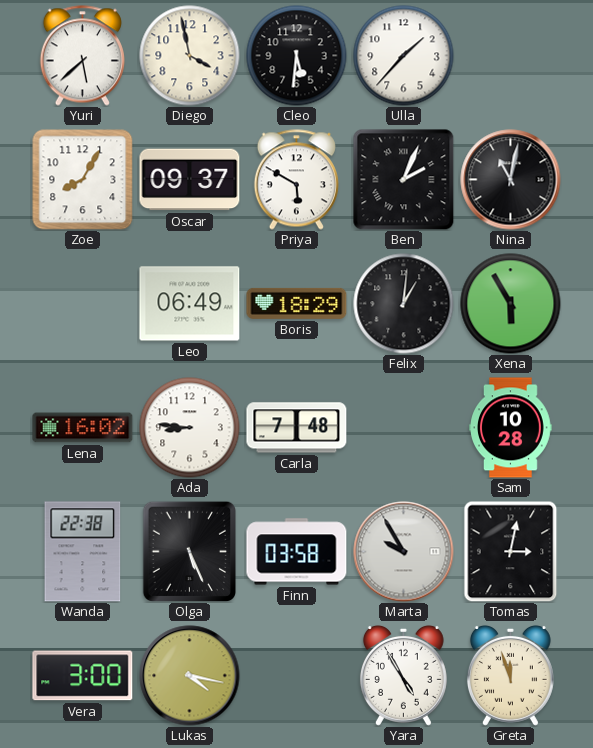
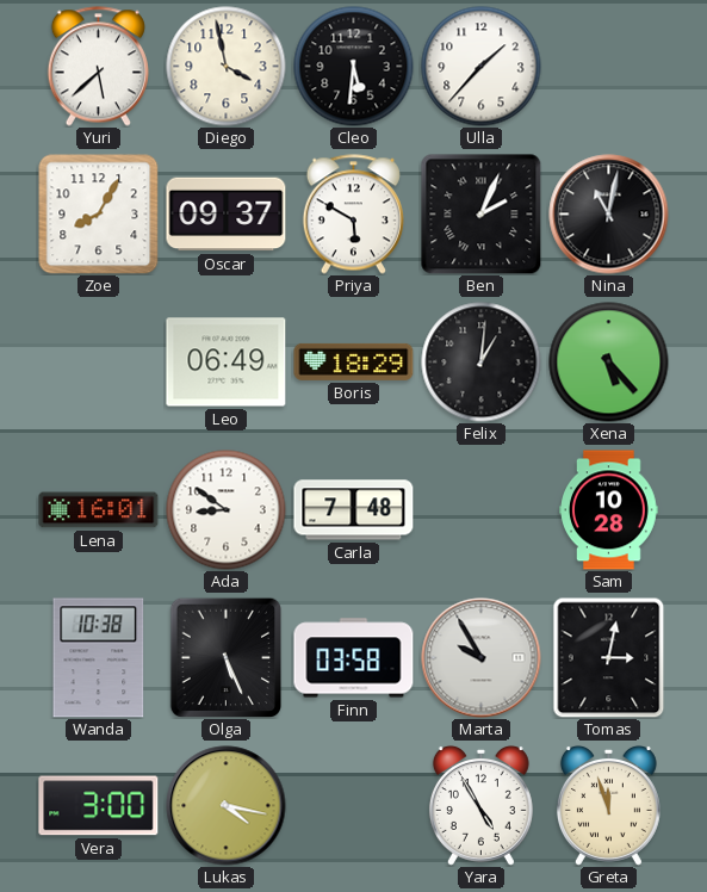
Xena: 5:55 -> 5:23 (609, 363)
Lena: 16:02 -> 16:01 (99, 510)
Ada: 8:46 -> 8:51 (227, 510)
Wanda: 22:38 -> 10:38 (99, 658)
